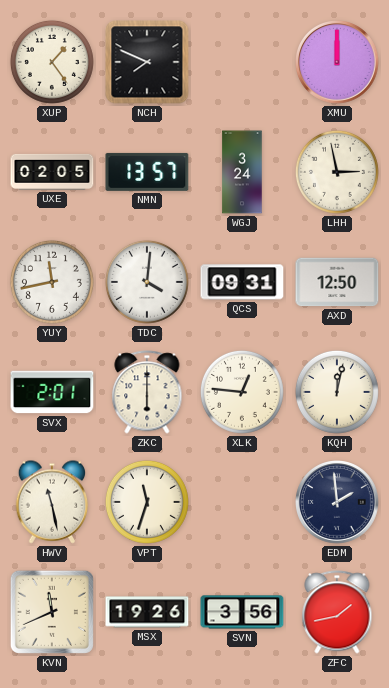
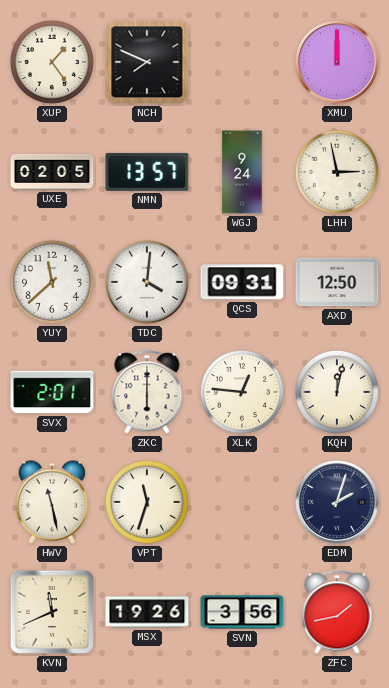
WGJ: 3:24 -> 9:24 (242, 172)
YUY: 11:43 -> 11:38 (52, 282)
EDM: 1:59 -> 2:03 (338, 503)
